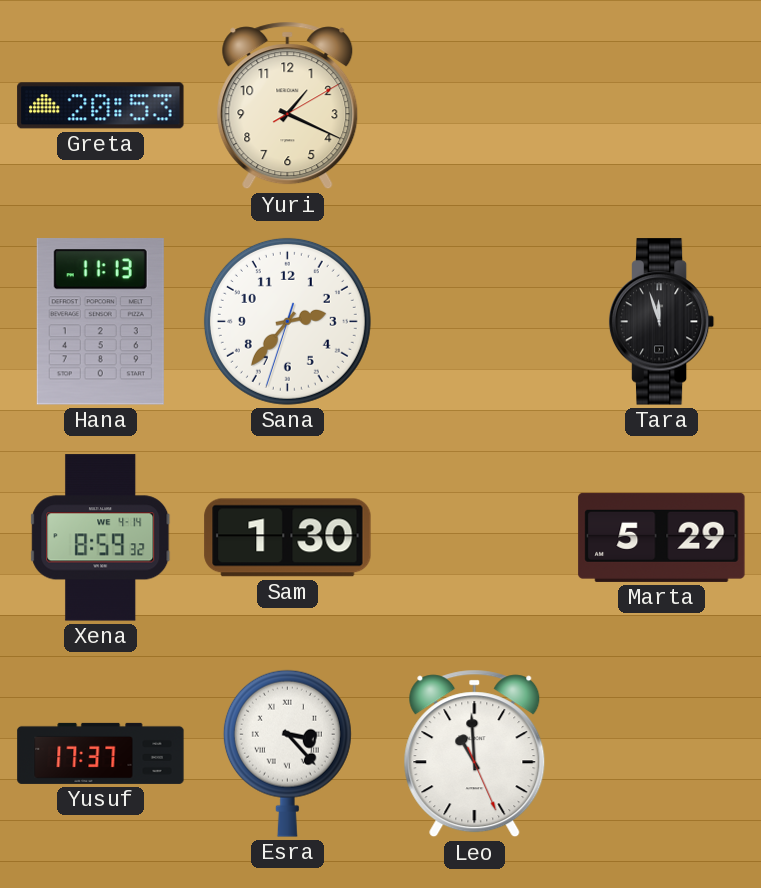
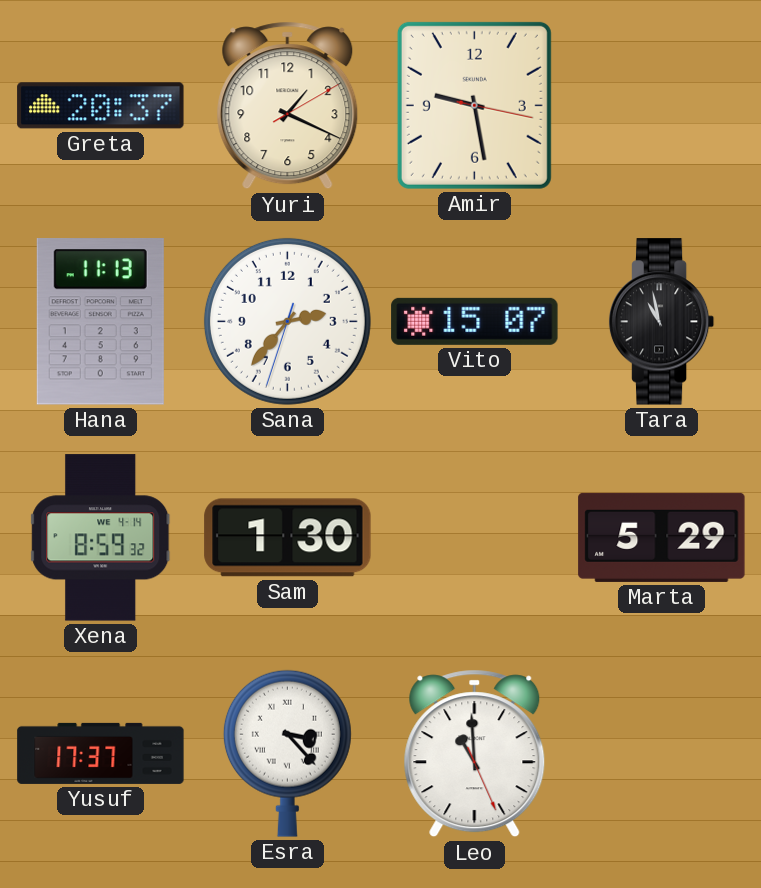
Greta: 20:53 -> 20:37 (101, 106)
Amir: none -> 9:28 (474, 105)
Vito: none -> 15:07 (475, 321)
Tara: 11:57 -> 10:58 (662, 322)
